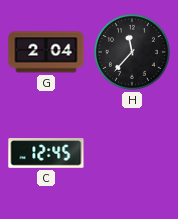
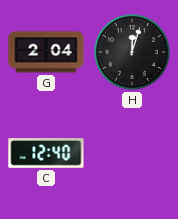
H: 11:37 -> 12:03 (132, 52)
C: 12:45 -> 12:40 (46, 153)
